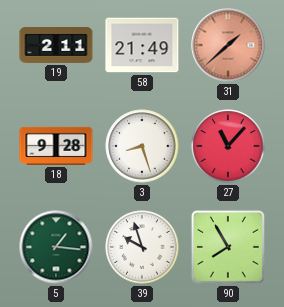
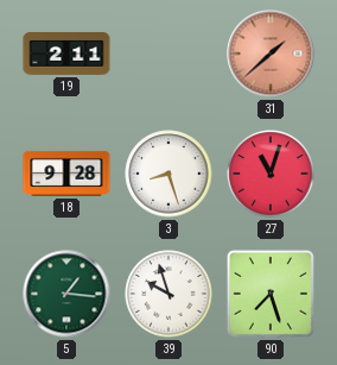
58: 21:49 -> none (142, 45)
27: 11:07 -> 11:03 (271, 174)
90: 7:55 -> 7:27 (271, 294)
